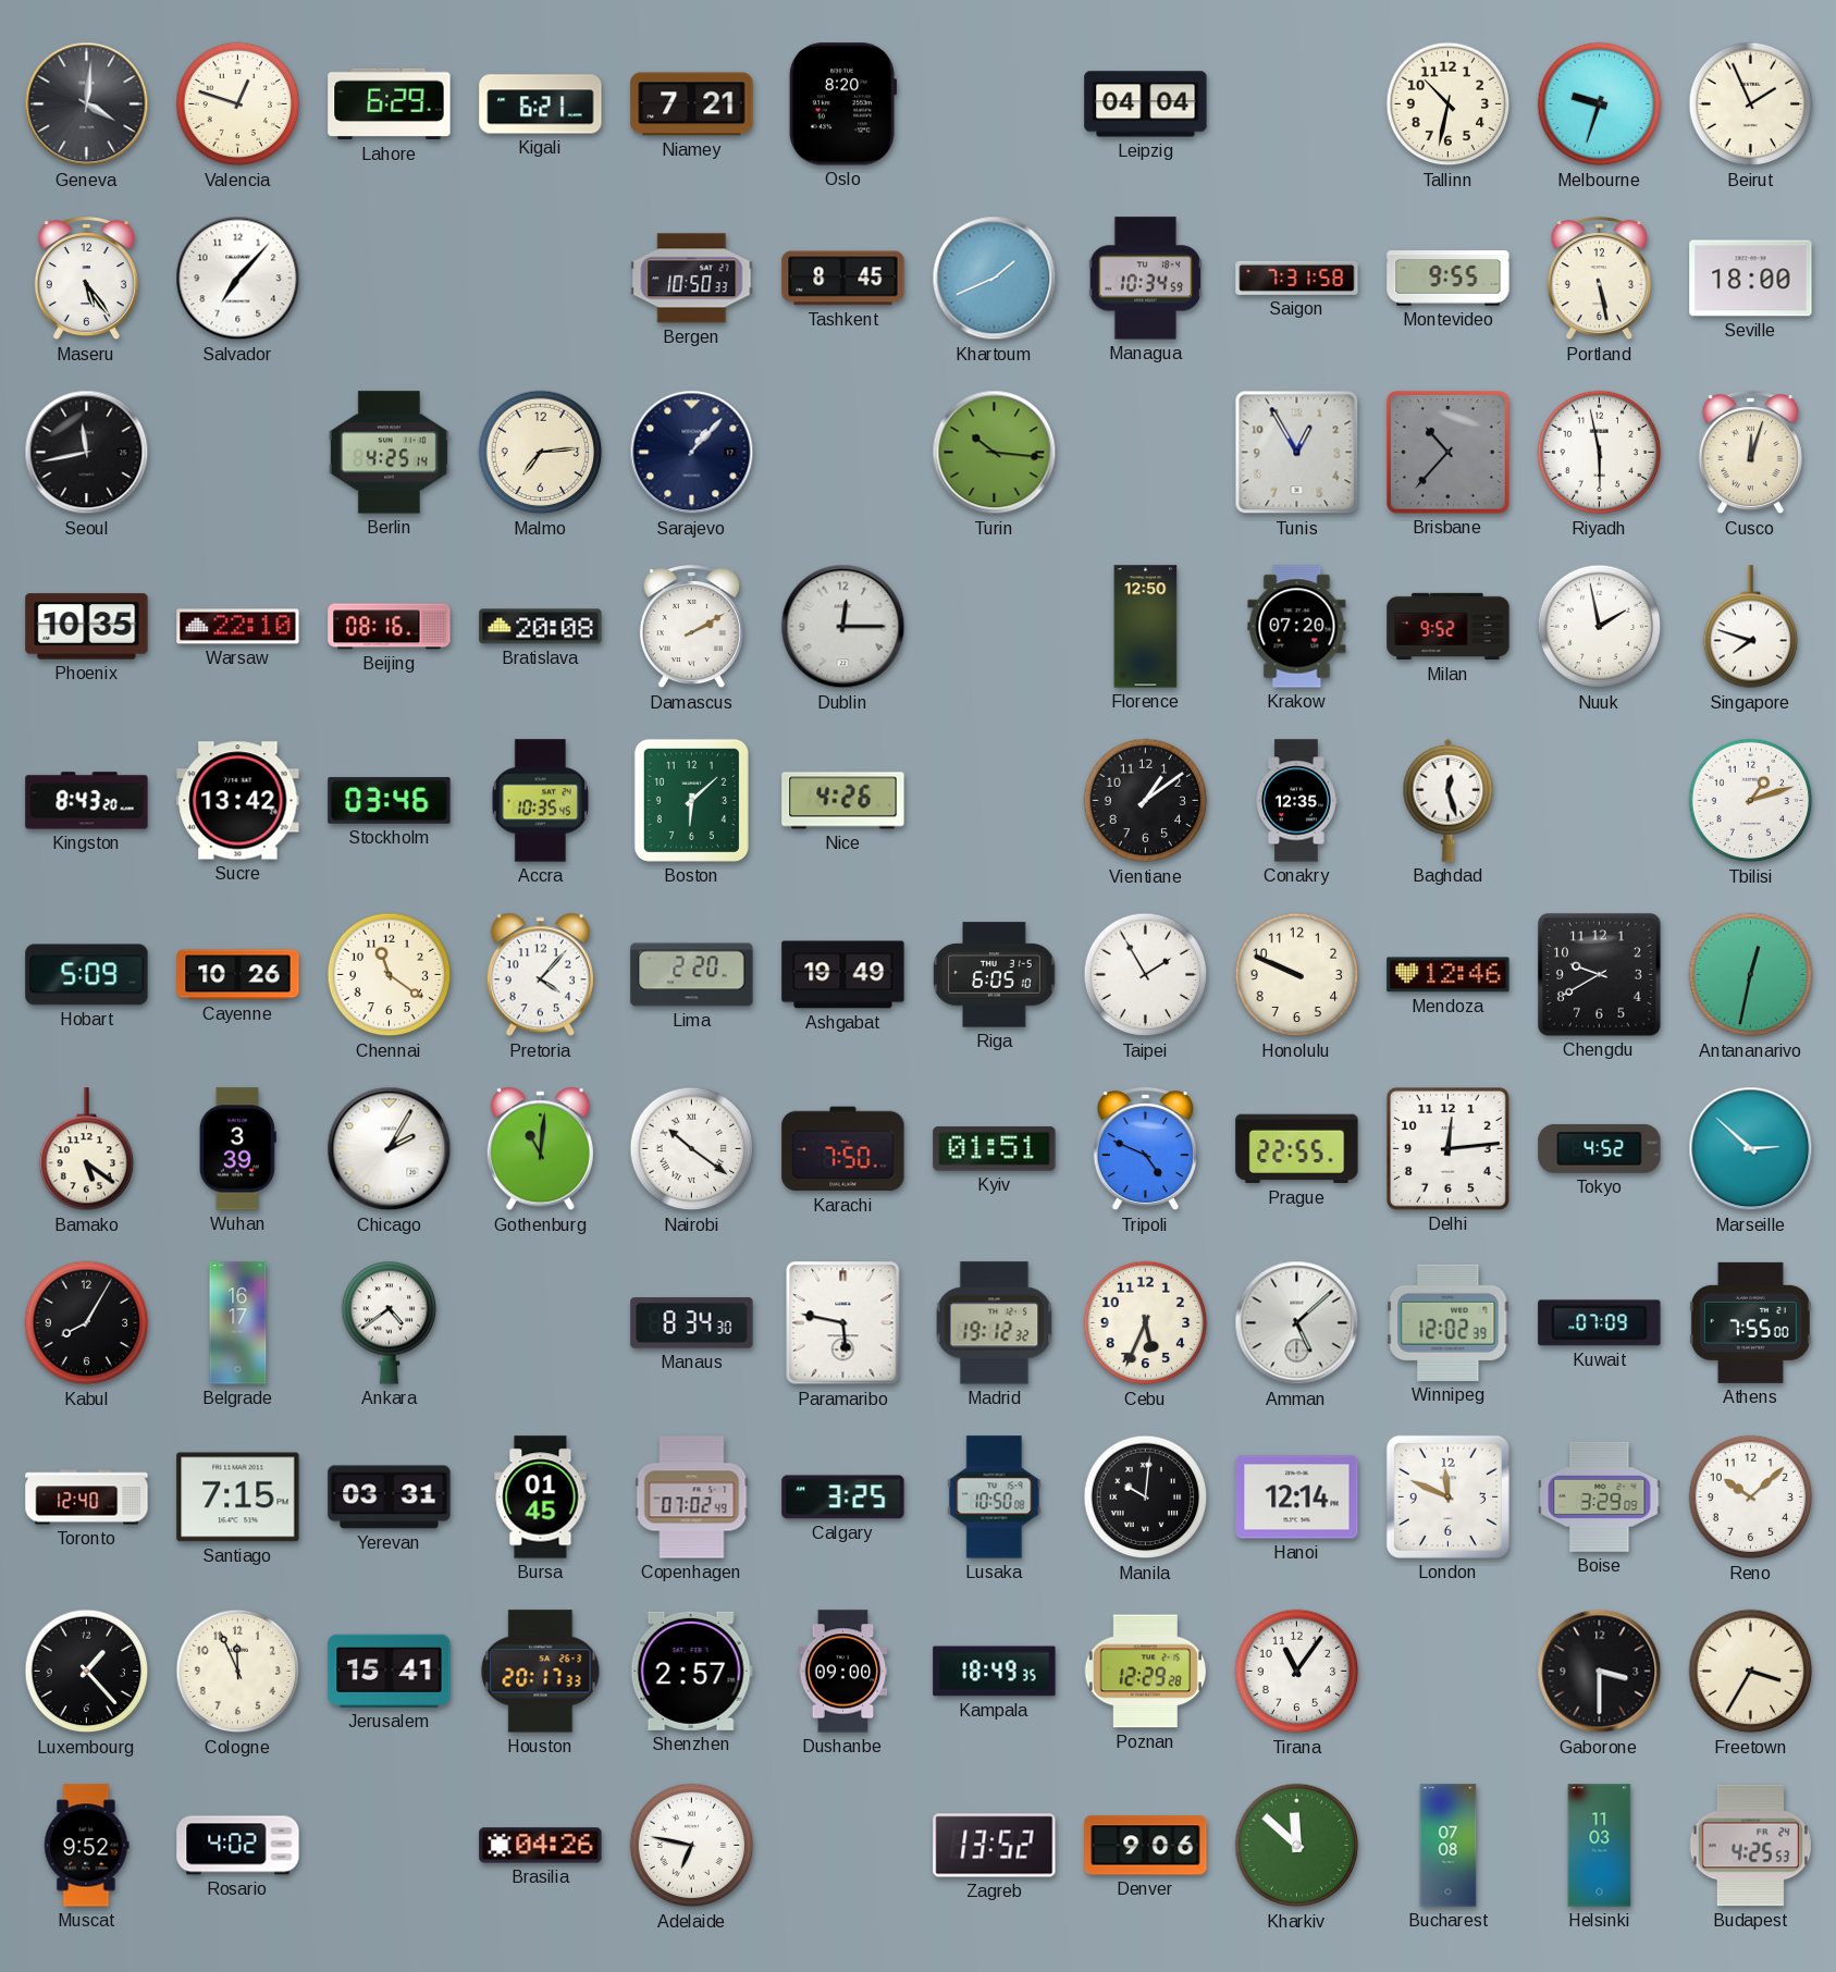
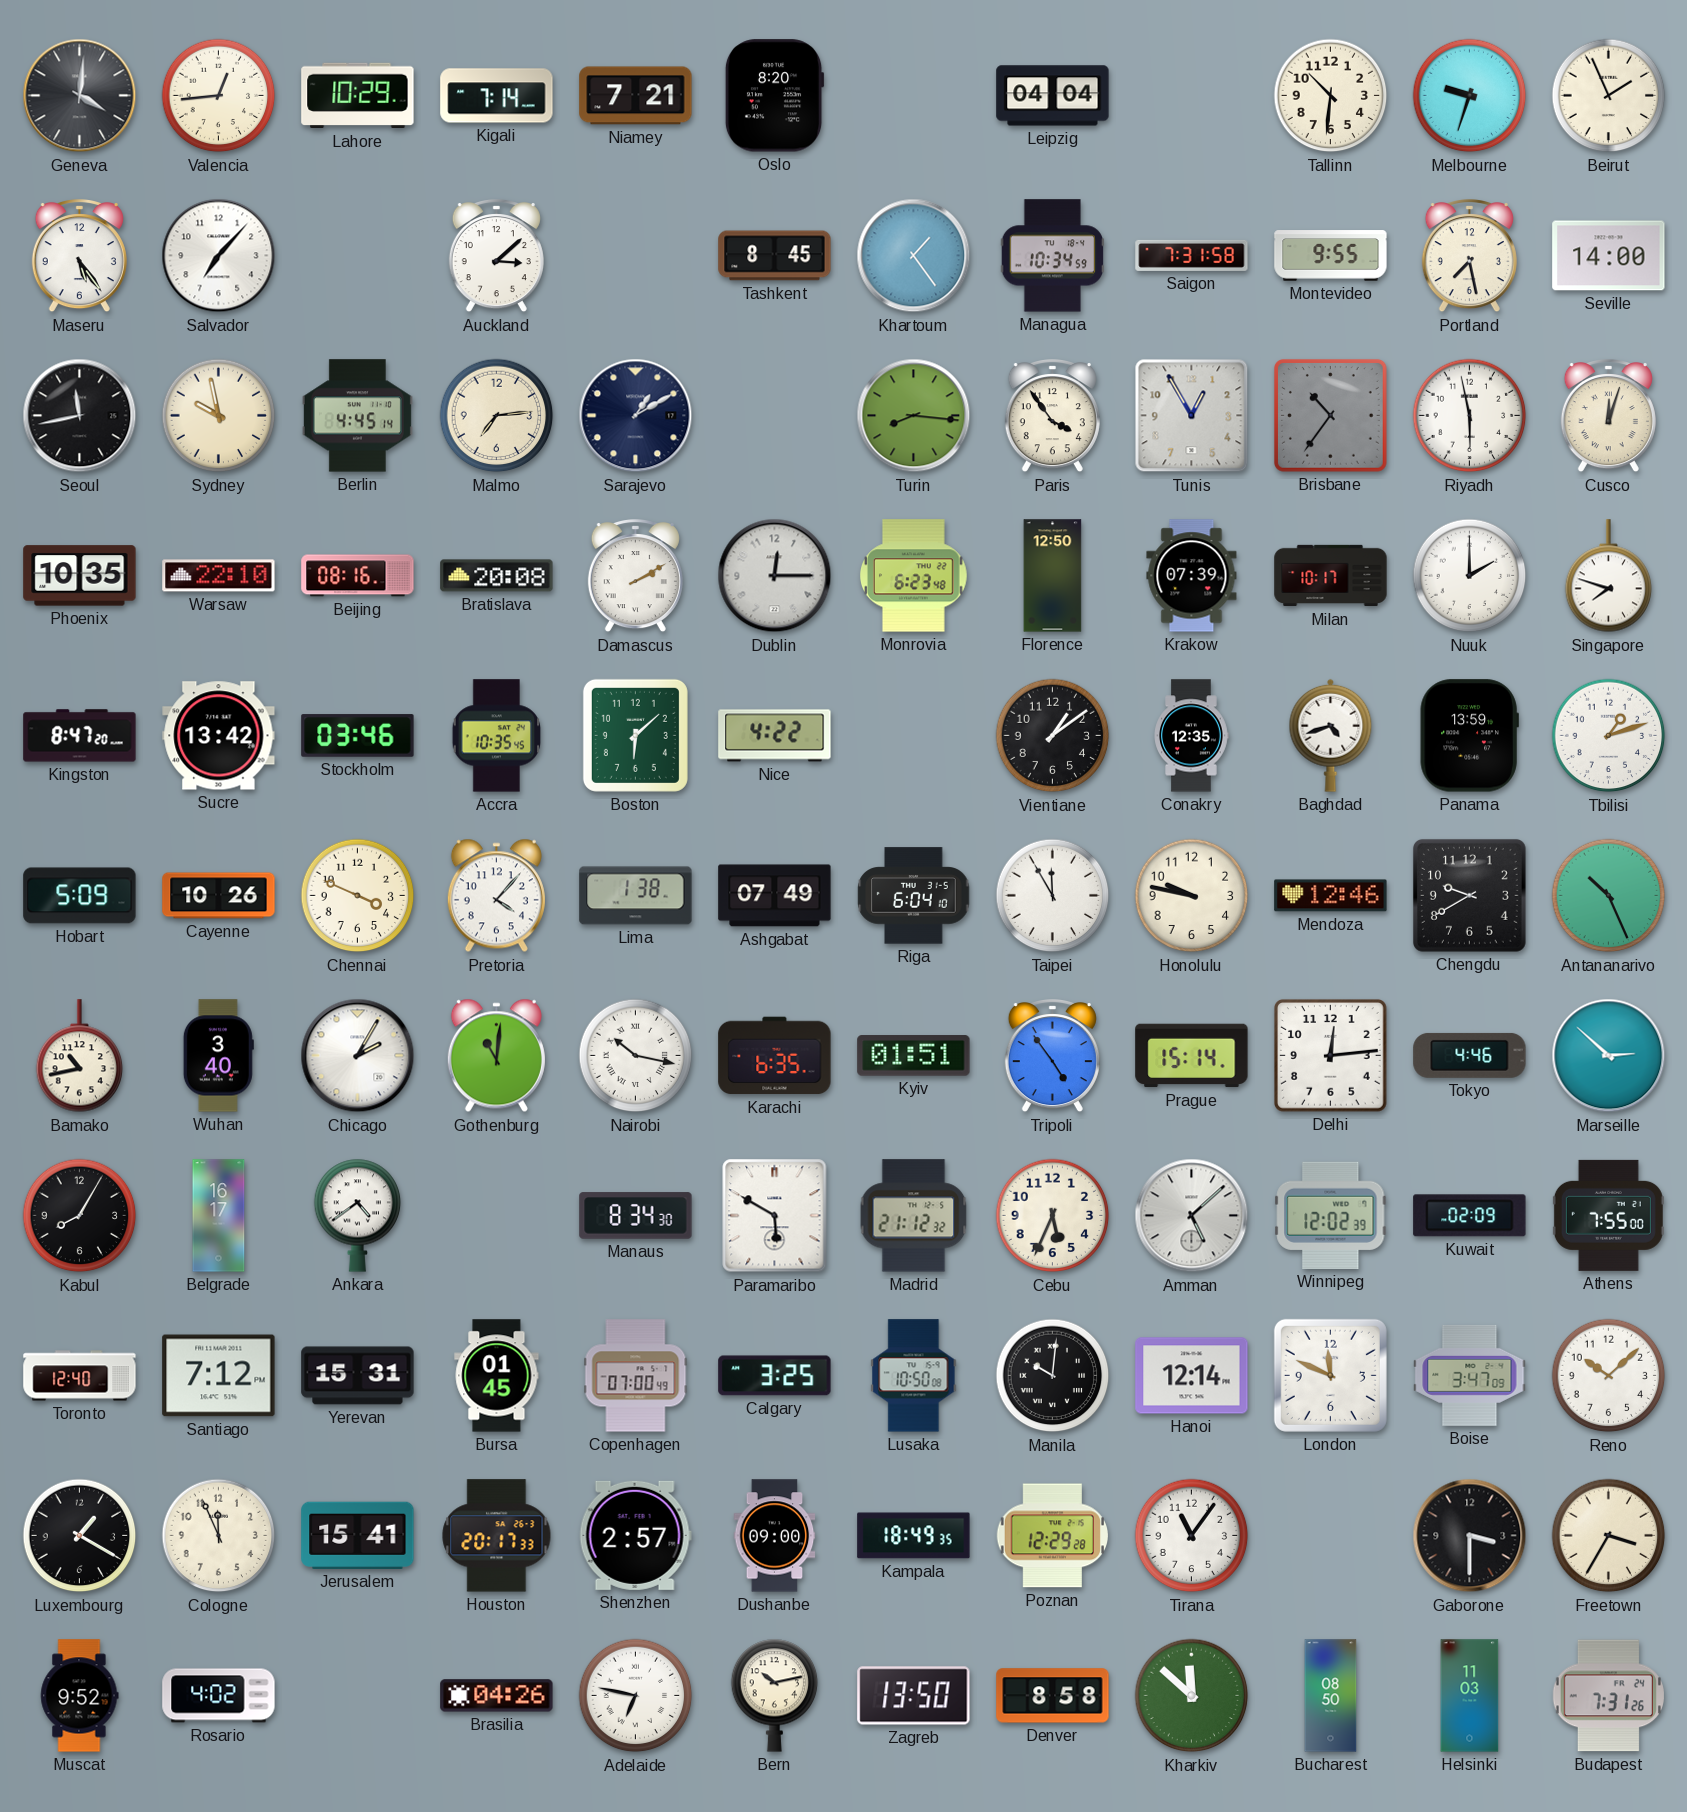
Valencia: 12:48 -> 12:44 (219, 96)
Lahore: 6:29 -> 10:29 (358, 96)
Kigali: 6:21 -> 7:14 (497, 96)
Tallinn: 10:32 -> 10:31 (1331, 96)
Auckland: none -> 3:08 (496, 257)
Bergen: 10:50 -> none (692, 279)
Khartoum: 1:41 -> 1:24 (914, 256)
Portland: 5:28 -> 7:28 (1469, 257)
Seville: 18:00 -> 14:00 (1609, 256)
Sydney: none -> 9:58 (219, 416)
Berlin: 4:25 -> 4:45 (357, 416)
Sarajevo: 1:07 -> 1:10 (636, 416)
Turin: 10:16 -> 8:16 (914, 416)
Paris: none -> 3:54 (1052, 417)
Brisbane: 10:37 -> 10:36 (1331, 416)
Monrovia: none -> 6:23 (914, 576)
Krakow: 07:20 -> 07:39 (1192, 576)
Milan: 9:52 -> 10:17 (1331, 576)
Nuuk: 1:58 -> 2:00 (1470, 576)
Kingston: 8:43 -> 8:47 (80, 736)
Nice: 4:26 -> 4:22 (775, 736)
Baghdad: 12:27 -> 4:42 (1331, 735)
Panama: none -> 13:59 (1469, 736)
Chennai: 11:21 -> 3:49 (358, 896)
Lima: 2:20 -> 1:38 (636, 896)
Ashgabat: 19:49 -> 07:49 (775, 896)
Riga: 6:05 -> 6:04 (914, 896)
Taipei: 1:55 -> 11:55 (1053, 896)
Honolulu: 9:49 -> 9:47 (1192, 896)
Antananarivo: 12:32 -> 10:26 (1609, 896)
Bamako: 5:21 -> 10:43 (80, 1056)
Wuhan: 3:39 -> 3:40 (218, 1056)
Nairobi: 10:21 -> 10:17 (636, 1056)
Karachi: 7:50 -> 6:35 (775, 1056)
Tripoli: 4:49 -> 4:54 (1052, 1057)
Prague: 22:55 -> 15:14 (1192, 1056)
Tokyo: 4:52 -> 4:46 (1470, 1055)
Paramaribo: 5:47 -> 5:50 (775, 1216)
Madrid: 19:12 -> 21:12 (914, 1216)
Kuwait: 07:09 -> 02:09 (1470, 1216)
Santiago: 7:15 -> 7:12 (219, 1376)
Yerevan: 03:31 -> 15:31 (358, 1376)
Copenhagen: 07:02 -> 07:00 (636, 1376)
Boise: 3:29 -> 3:47 (1470, 1375)
Luxembourg: 1:23 -> 1:20 (80, 1536)
Bern: none -> 10:13 (775, 1695)
Zagreb: 13:52 -> 13:50 (914, 1696)
Denver: 9:06 -> 8:58 (1053, 1696)
Bucharest: 07:08 -> 08:50 (1331, 1696)
Budapest: 4:25 -> 7:31 (1608, 1696)
